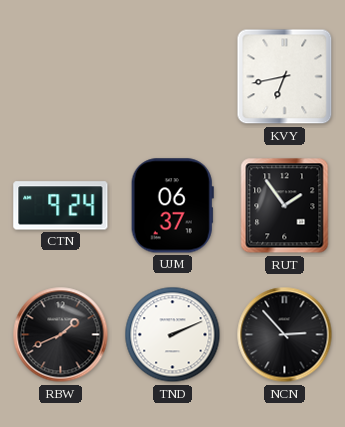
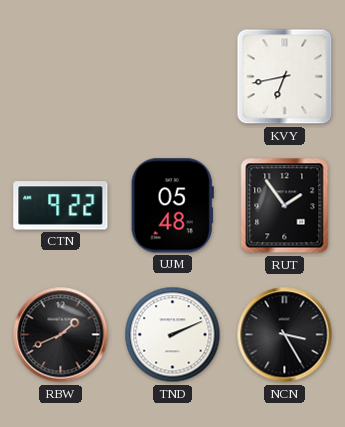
CTN: 9:24 -> 9:22 (61, 206)
UJM: 06:37 -> 05:48 (172, 206)
NCN: 2:53 -> 3:25 (285, 335)
